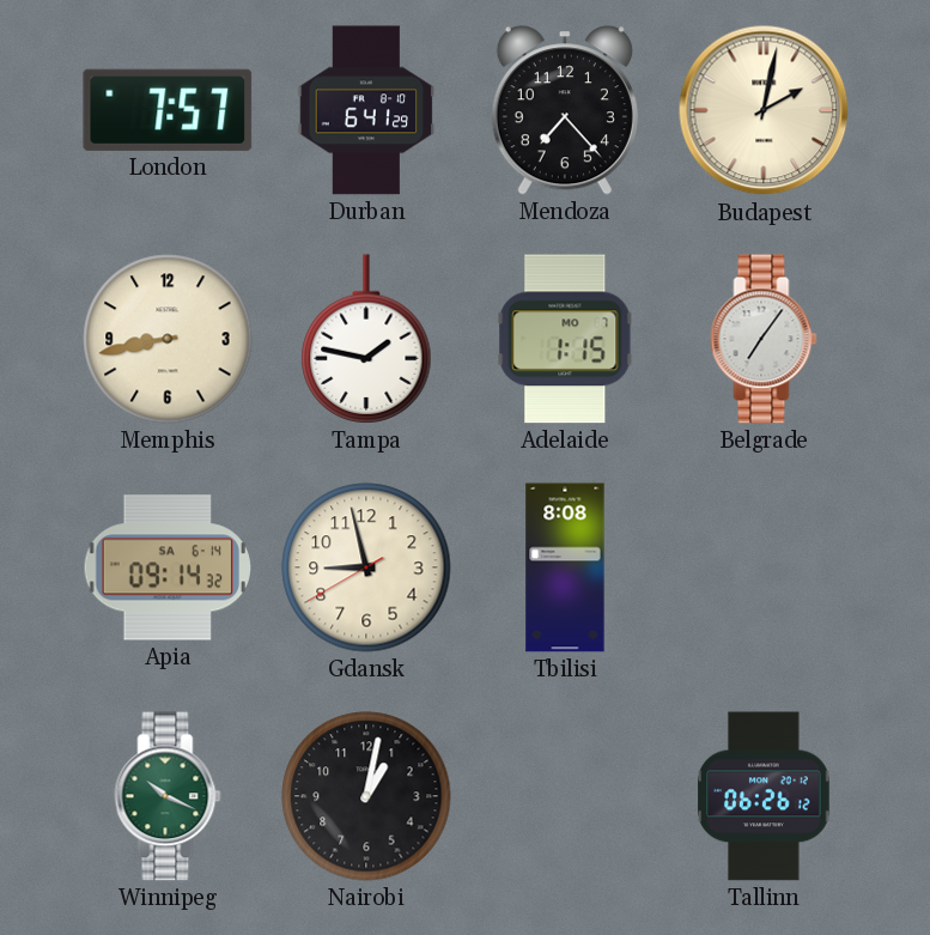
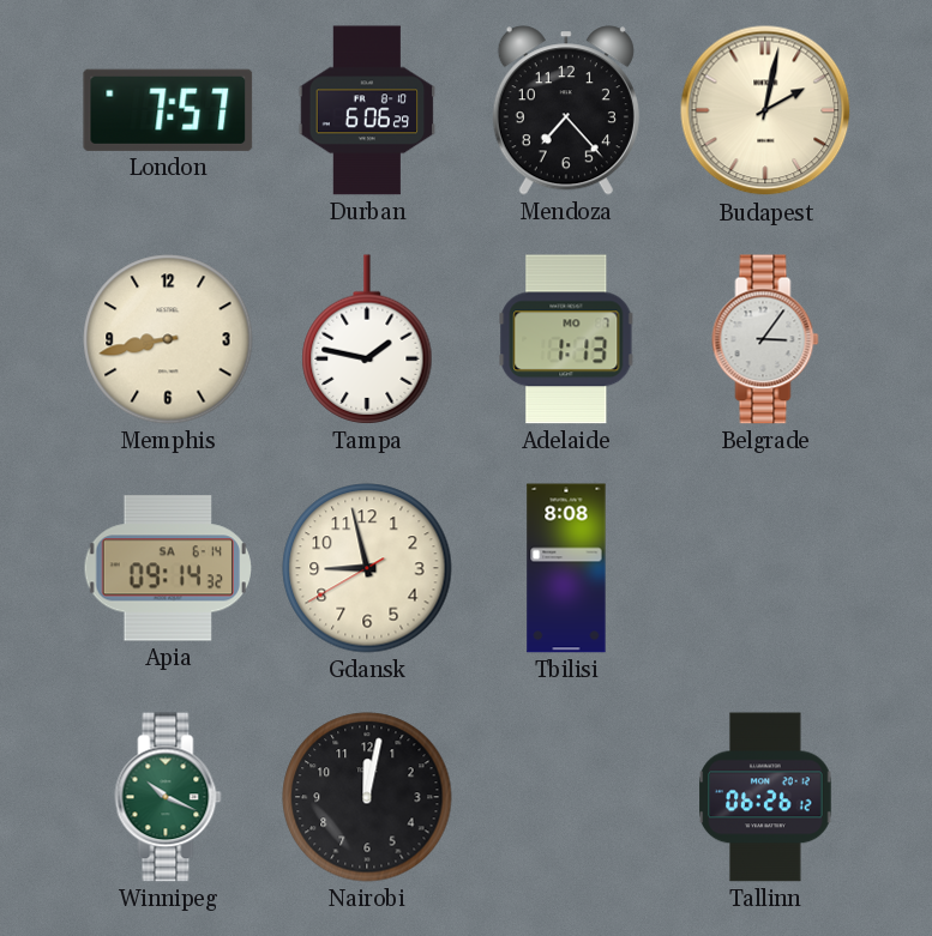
Durban: 6:41 -> 6:06 (367, 110)
Adelaide: 1:15 -> 1:13 (566, 339)
Belgrade: 7:06 -> 3:06 (765, 339)
Nairobi: 1:02 -> 12:02 (367, 797)
